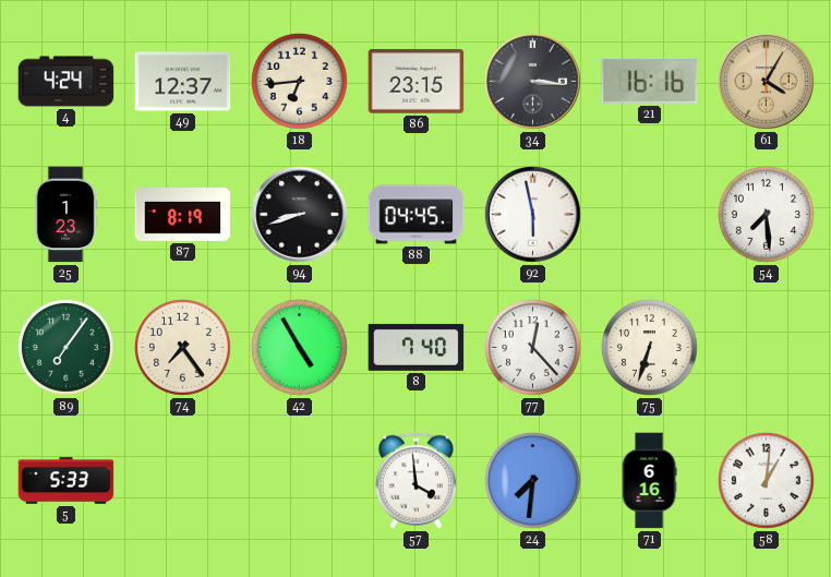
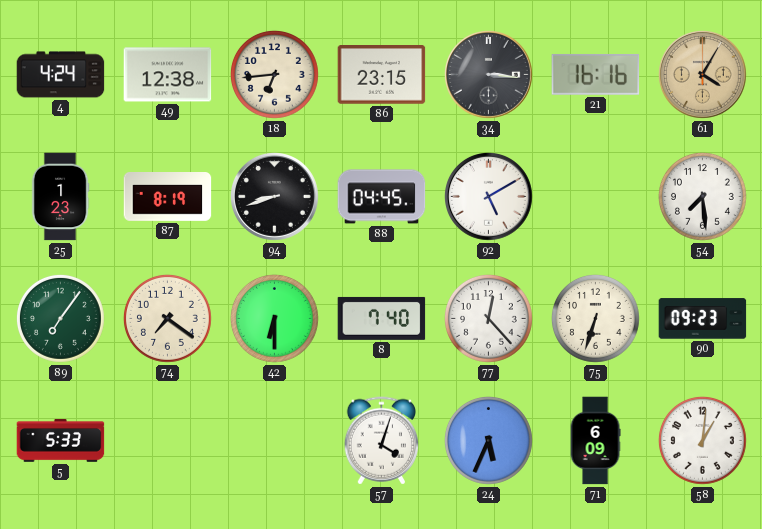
49: 12:37 -> 12:38 (168, 75)
92: 5:58 -> 5:10 (489, 197)
74: 7:24 -> 7:21 (167, 318)
42: 4:55 -> 6:30 (274, 318)
90: none -> 09:23 (703, 319)
57: 3:59 -> 4:03 (381, 441)
24: 7:31 -> 5:34 (488, 440)
71: 6:16 -> 6:09 (595, 441)
